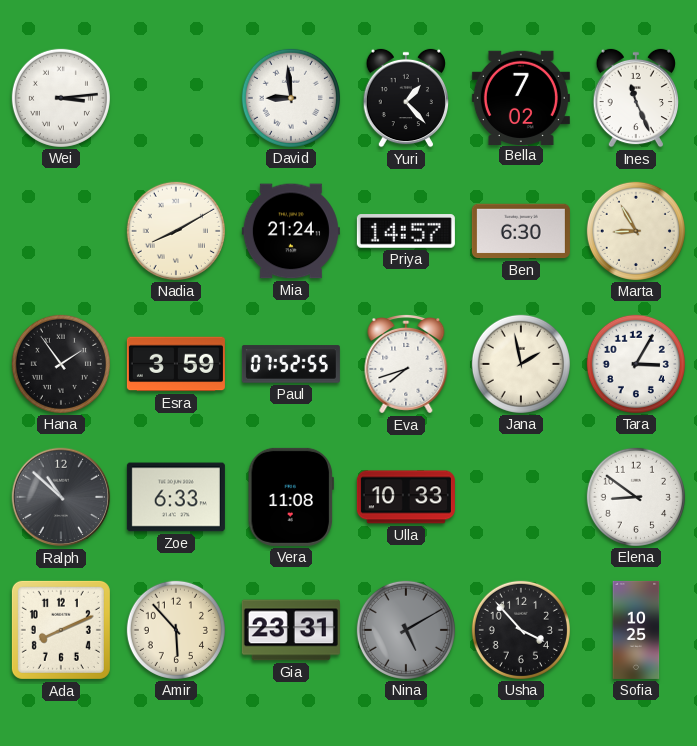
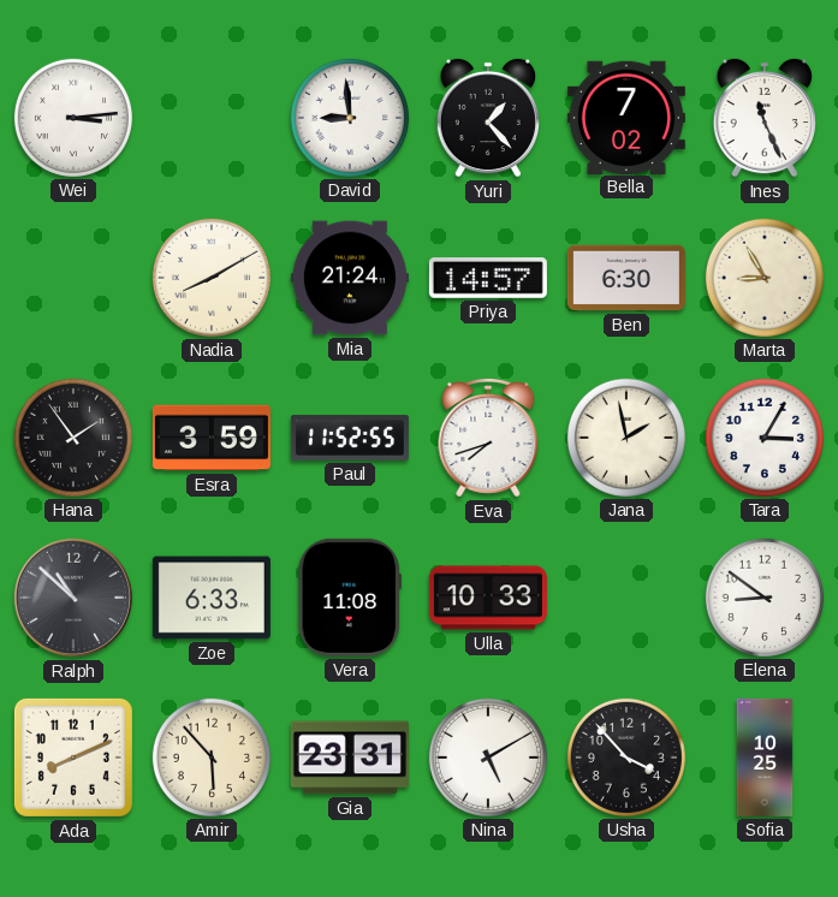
Paul: 07:52 -> 11:52 (350, 438)
Nina dial: grey -> white (488, 758)
